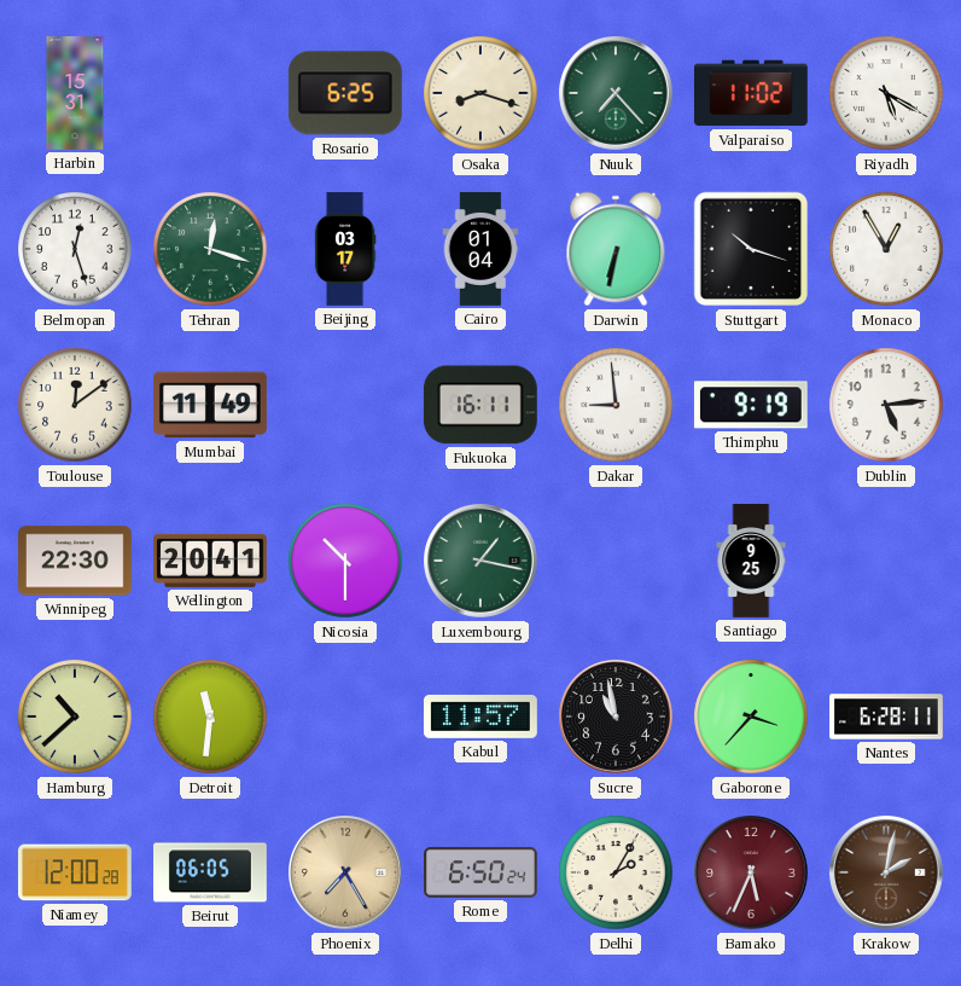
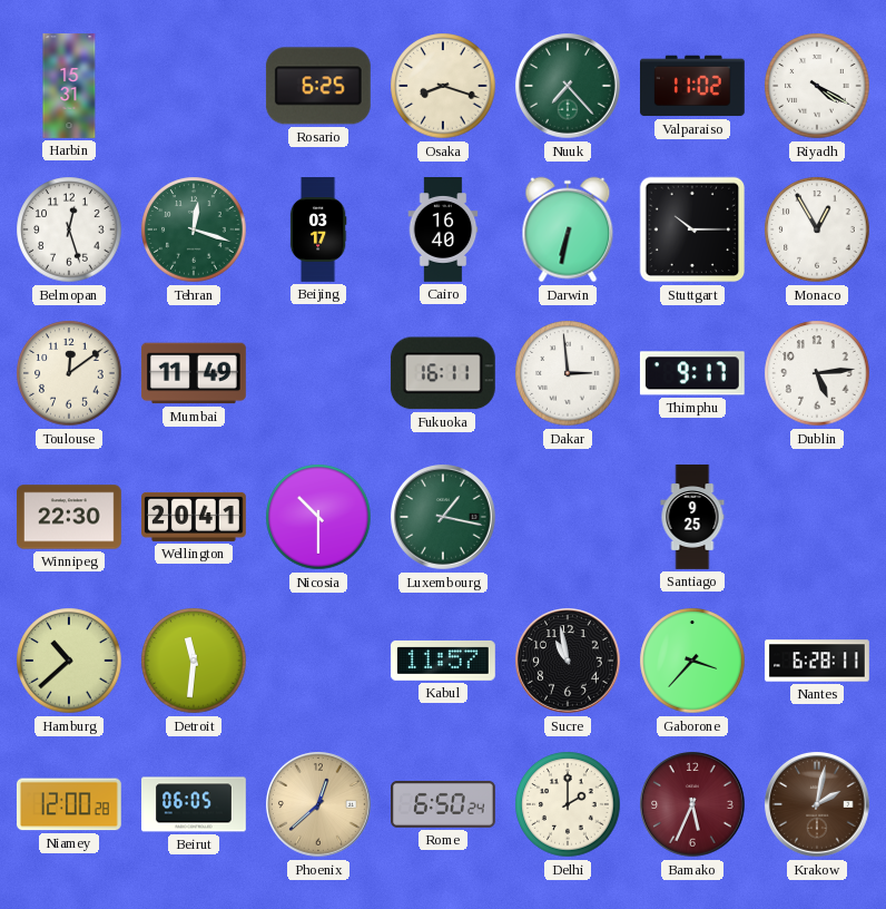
Riyadh: 5:20 -> 4:20 (817, 86)
Cairo: 01:04 -> 16:40 (443, 229)
Stuttgart: 10:18 -> 10:15 (692, 229)
Dakar: 8:59 -> 2:59 (568, 373)
Thimphu: 9:19 -> 9:17 (692, 373)
Phoenix: 7:25 -> 12:38 (319, 805)
Delhi: 2:05 -> 2:00 (568, 804)
